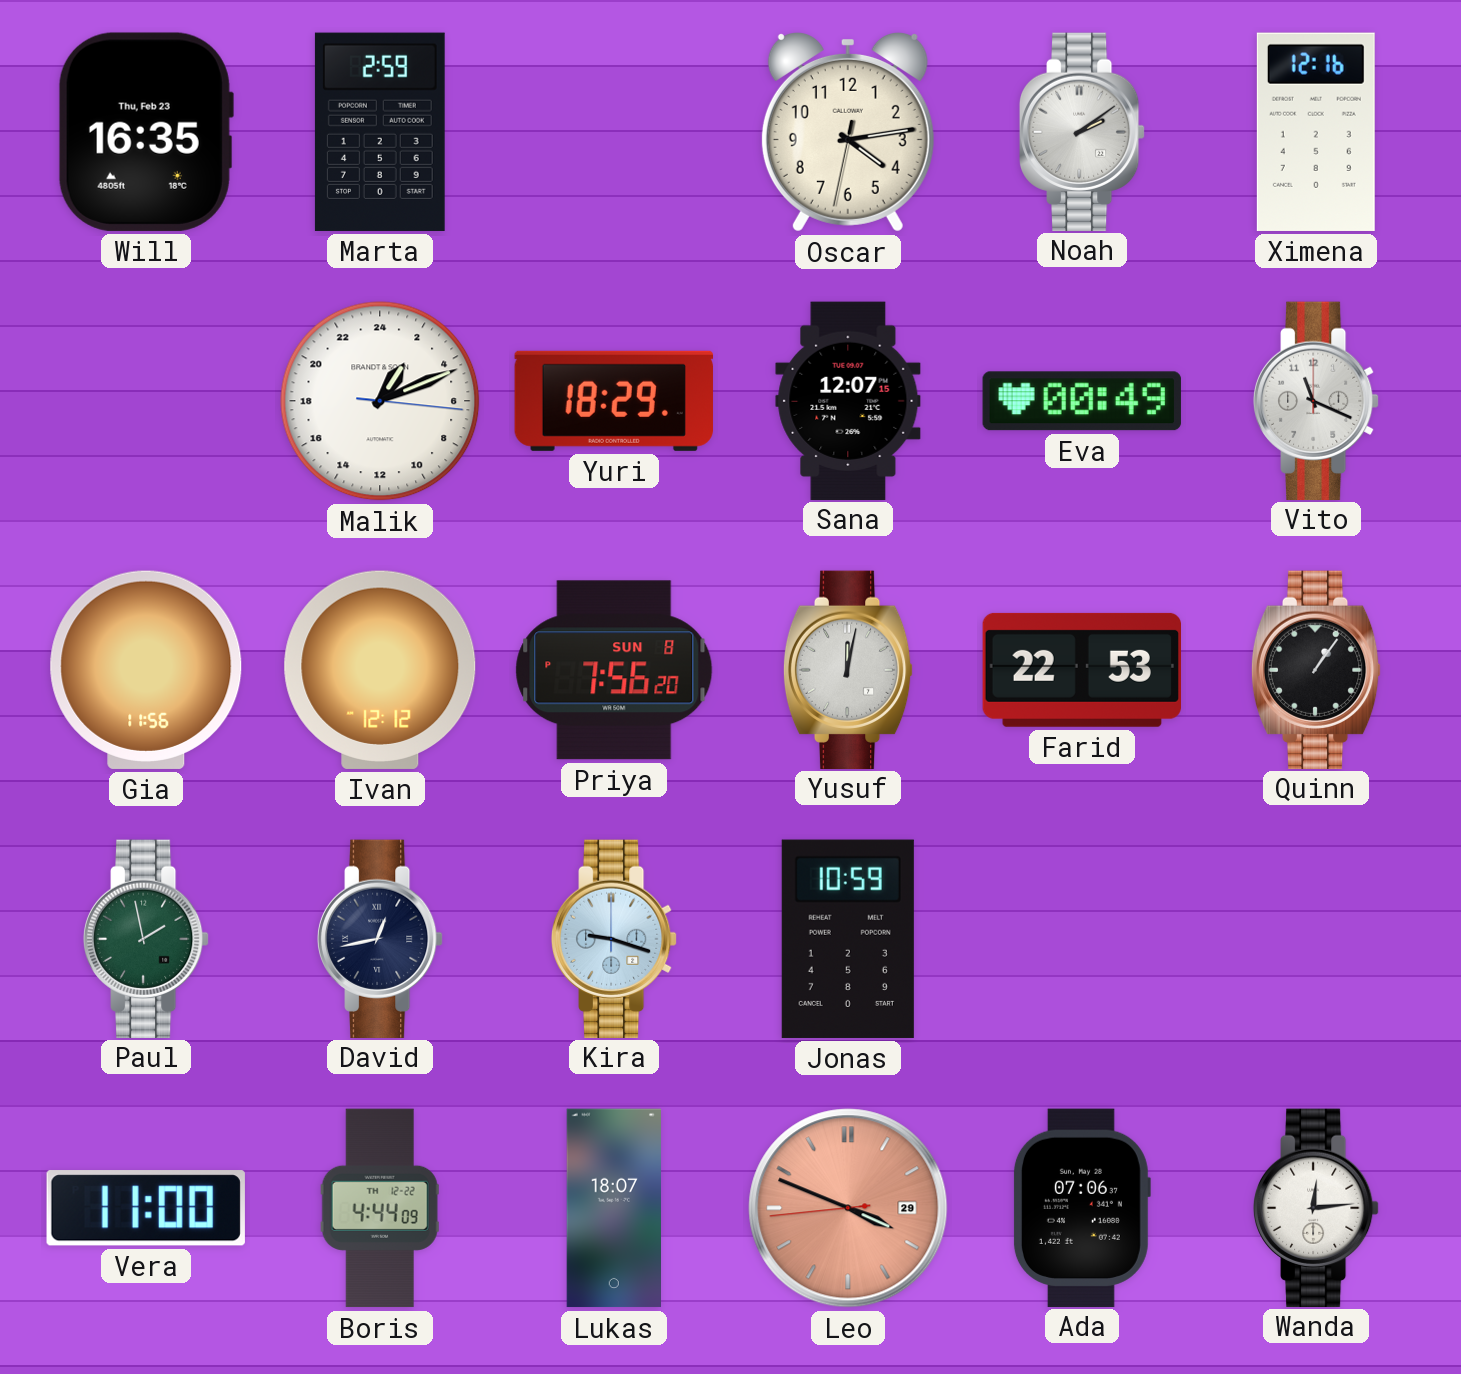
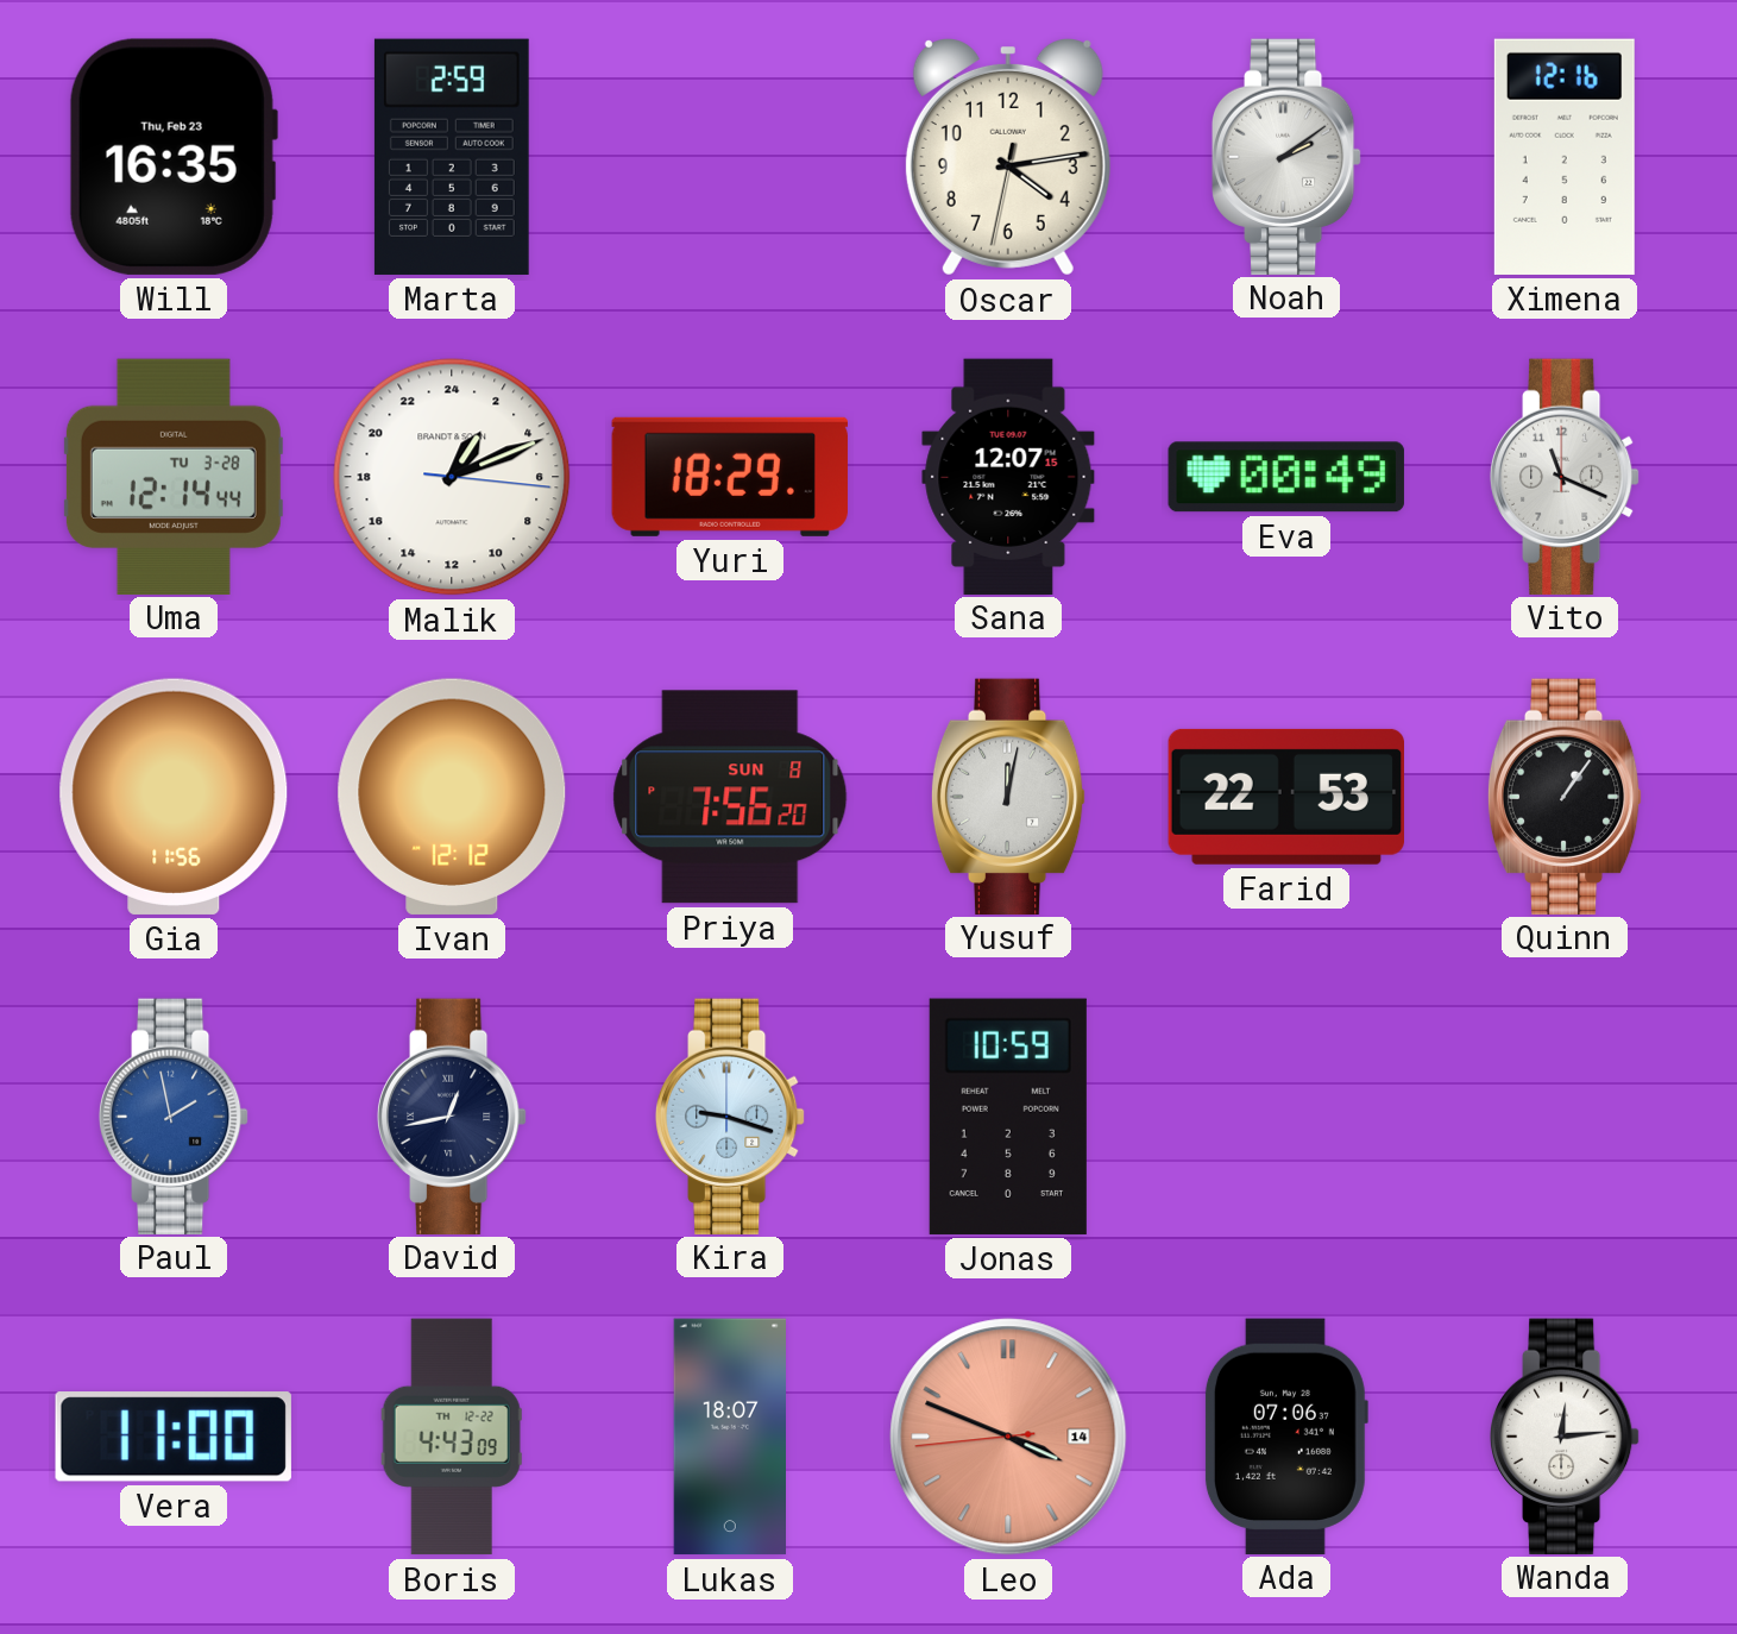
Uma: none -> 12:14 (174, 476)
Paul dial: green -> blue (174, 1115)
Boris: 4:44 -> 4:43 (452, 1437)
Leo date: 29 -> 14 (1008, 1437)
